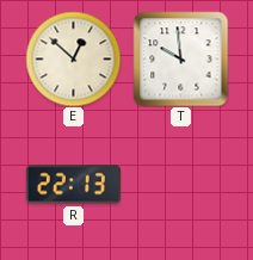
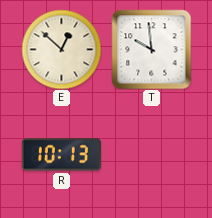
R: 22:13 -> 10:13 (61, 155)
